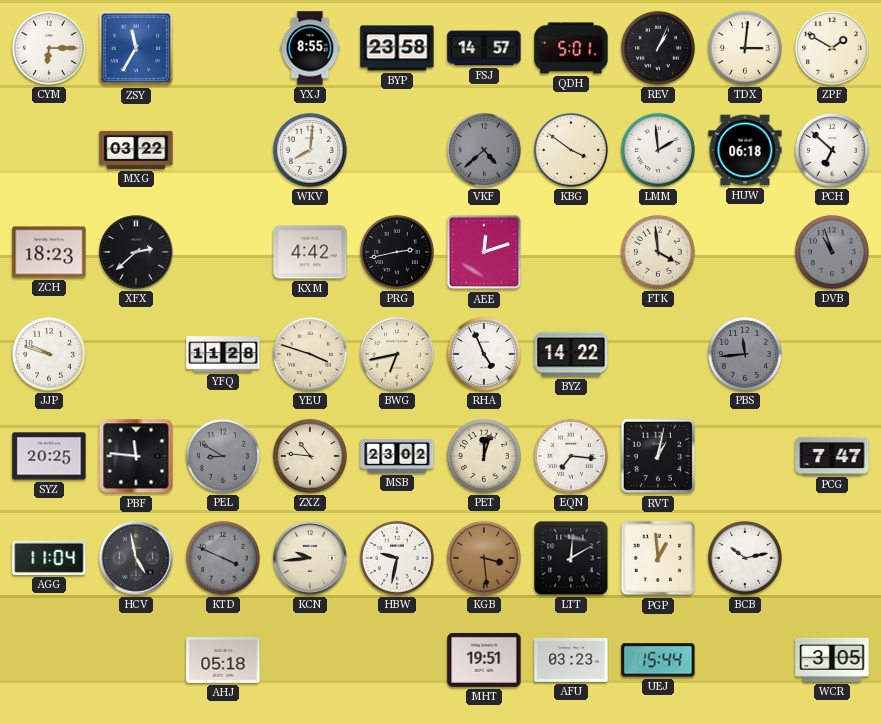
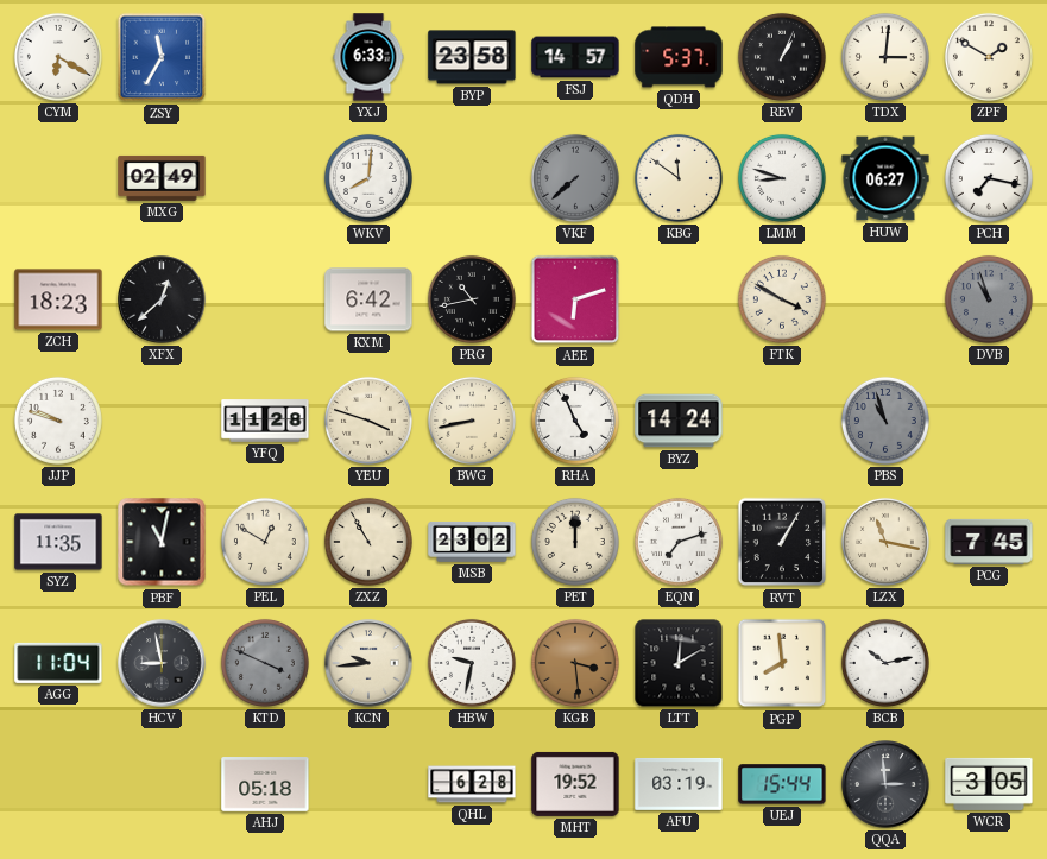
CYM: 6:15 -> 6:20 (58, 57)
YXJ: 8:55 -> 6:33 (368, 57)
QDH: 5:01 -> 5:37 (679, 57)
MXG: 03:22 -> 02:49 (162, 178)
VKF: 4:38 -> 7:38 (575, 178)
KBG: 3:51 -> 11:51 (679, 178)
LMM: 1:59 -> 8:48 (782, 178)
HUW: 06:18 -> 06:27 (885, 178)
PCH: 6:52 -> 7:17 (989, 178)
XFX: 2:38 -> 12:38 (162, 299)
KXM: 4:42 -> 6:42 (368, 299)
PRG: 2:43 -> 10:43 (472, 299)
AEE: 12:12 -> 6:12 (575, 299)
FTK: 3:59 -> 3:50 (782, 299)
BWG: 6:43 -> 8:43 (472, 421)
BYZ: 14:22 -> 14:24 (679, 421)
PBS: 11:44 -> 10:57 (885, 421)
SYZ: 20:25 -> 11:35 (58, 542)
PBF: 11:46 -> 11:02 (162, 542)
PEL: 8:50 -> 12:50 (265, 542)
PEL dial: grey -> cream (265, 542)
ZXZ: 10:46 -> 10:55 (368, 542)
PET: 12:03 -> 12:00 (575, 542)
EQN: 7:16 -> 7:12 (679, 542)
RVT: 1:02 -> 1:05 (782, 542)
LZX: none -> 11:17 (885, 542)
PCG: 7:47 -> 7:45 (989, 542)
HCV: 4:58 -> 8:58 (162, 663)
PGP: 12:59 -> 7:59 (782, 663)
QHL: none -> 6:28 (472, 784)
MHT: 19:51 -> 19:52 (575, 784)
AFU: 03:23 -> 03:19 (679, 784)
QQA: none -> 2:59 (885, 784)
